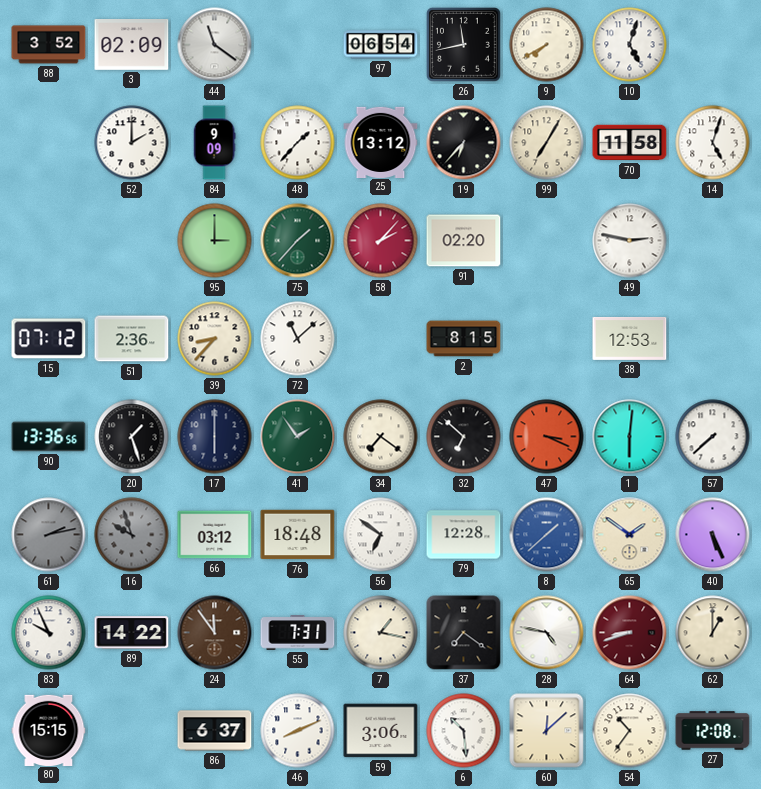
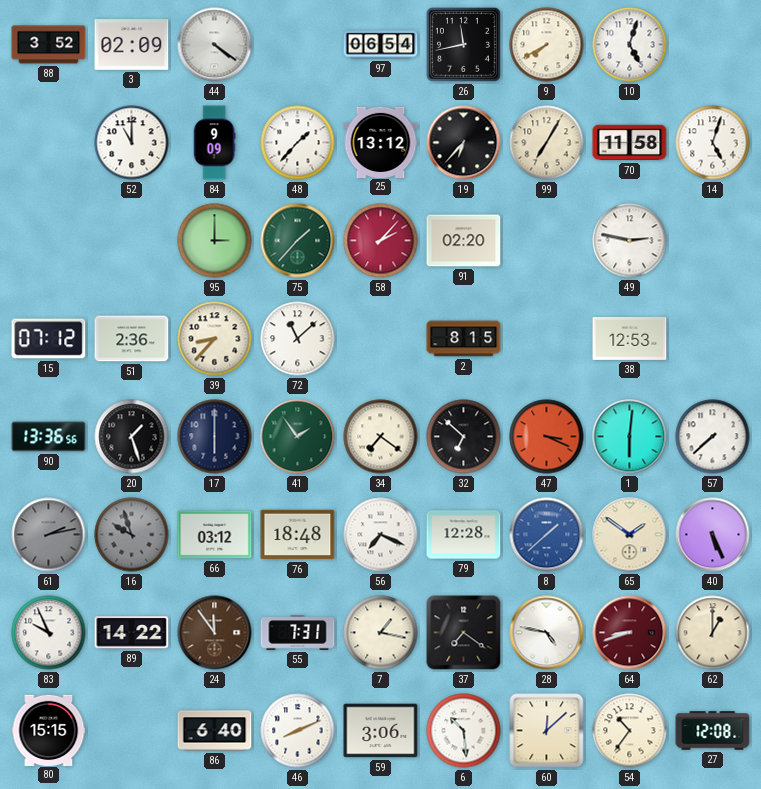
44: 11:21 -> 4:21 (215, 45)
52: 2:00 -> 11:00 (132, 143)
56: 6:51 -> 7:19 (381, 535)
86: 6:37 -> 6:40 (215, 731)
